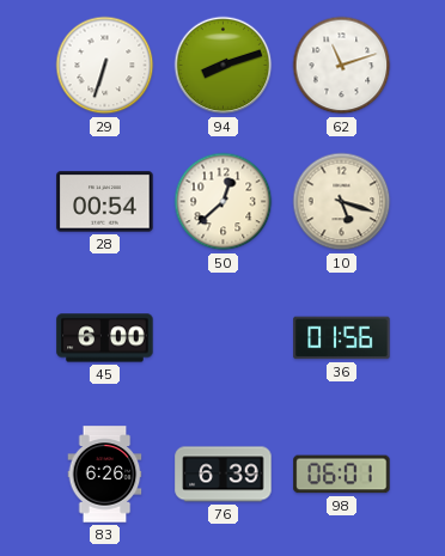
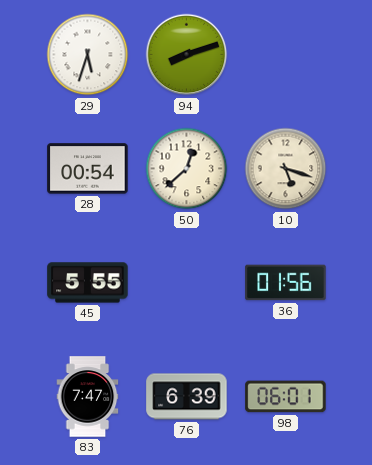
29: 6:33 -> 5:33 (88, 55)
62: 11:12 -> none (342, 66)
45: 6:00 -> 5:55 (88, 283)
83: 6:26 -> 7:47 (88, 397)
